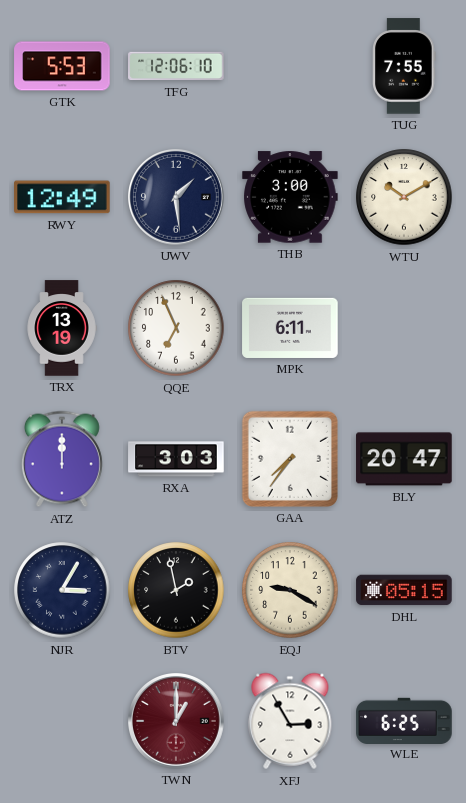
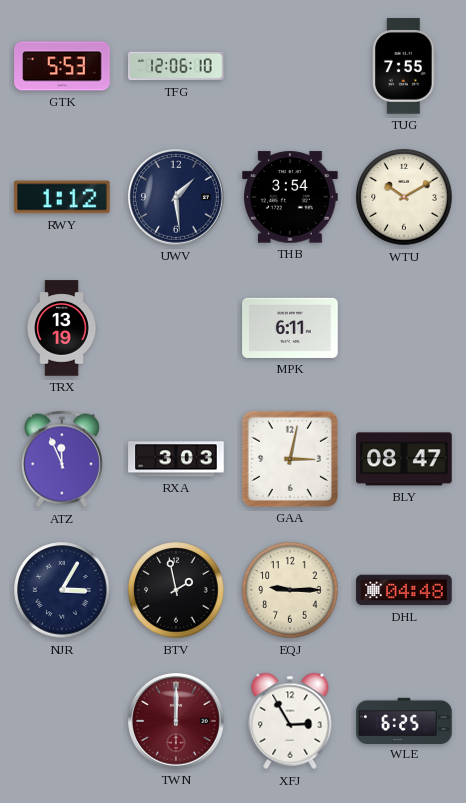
RWY: 12:49 -> 1:12 (62, 197)
THB: 3:00 -> 3:54 (290, 197)
QQE: 6:56 -> none (176, 328)
ATZ: 12:00 -> 11:56 (62, 459)
GAA: 7:36 -> 3:02 (290, 459)
BLY: 20:47 -> 08:47 (404, 459)
EQJ: 9:20 -> 9:15 (290, 590)
DHL: 05:15 -> 04:48 (404, 590)
TWN: 1:00 -> 12:00 (177, 722)
